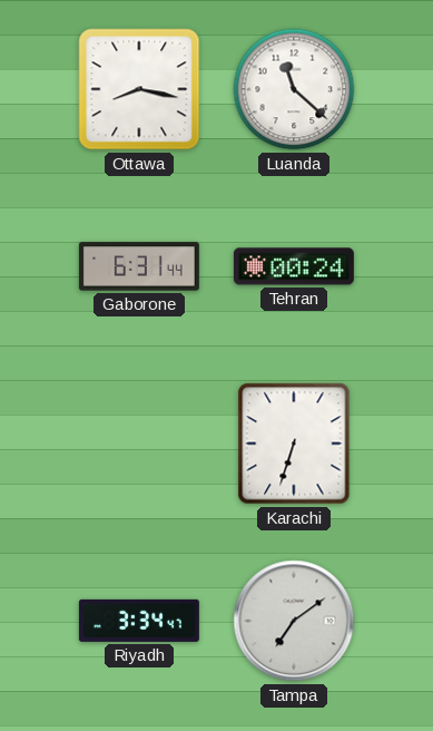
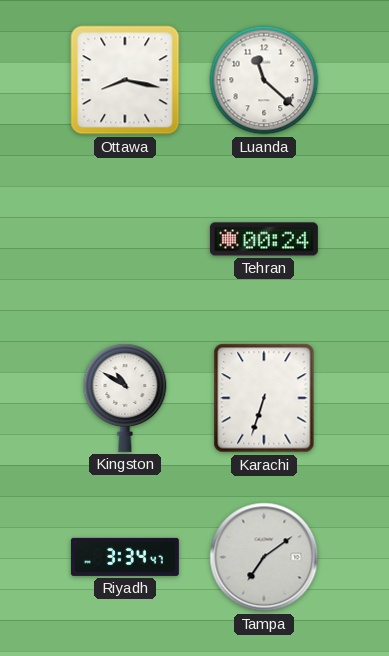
Gaborone: 6:31 -> none (139, 266)
Kingston: none -> 10:50 (125, 398)
